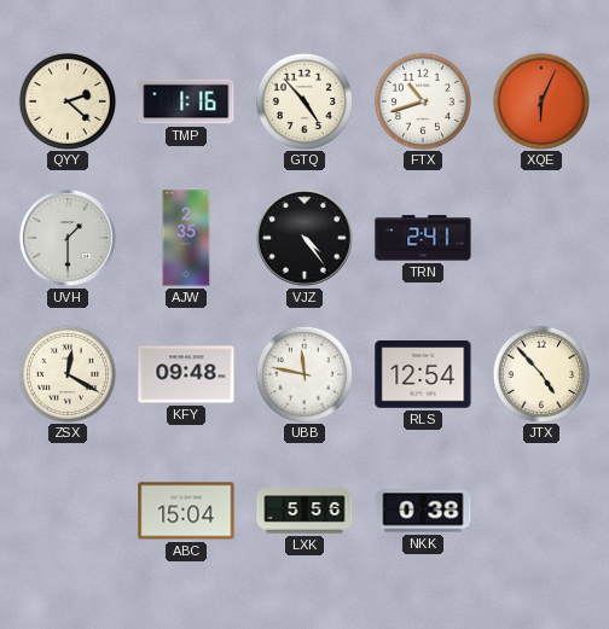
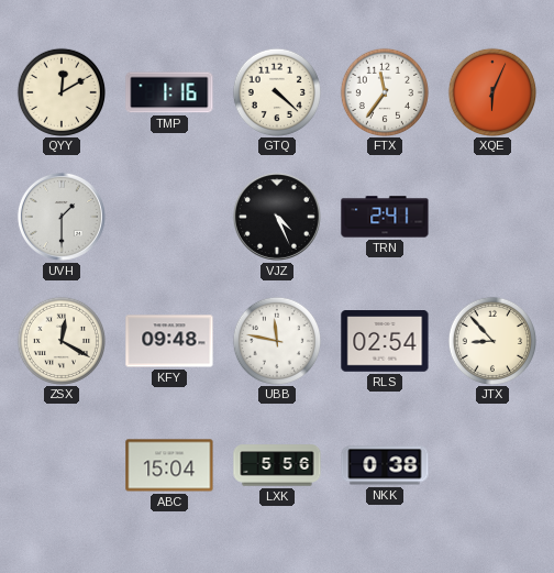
QYY: 2:22 -> 12:10 (60, 91)
GTQ: 4:53 -> 4:22 (276, 91)
FTX: 10:42 -> 11:36 (384, 91)
AJW: 2:35 -> none (186, 238)
VJZ: 4:24 -> 4:26 (277, 217)
RLS: 12:54 -> 02:54 (385, 341)
JTX: 4:53 -> 8:53 (491, 340)
